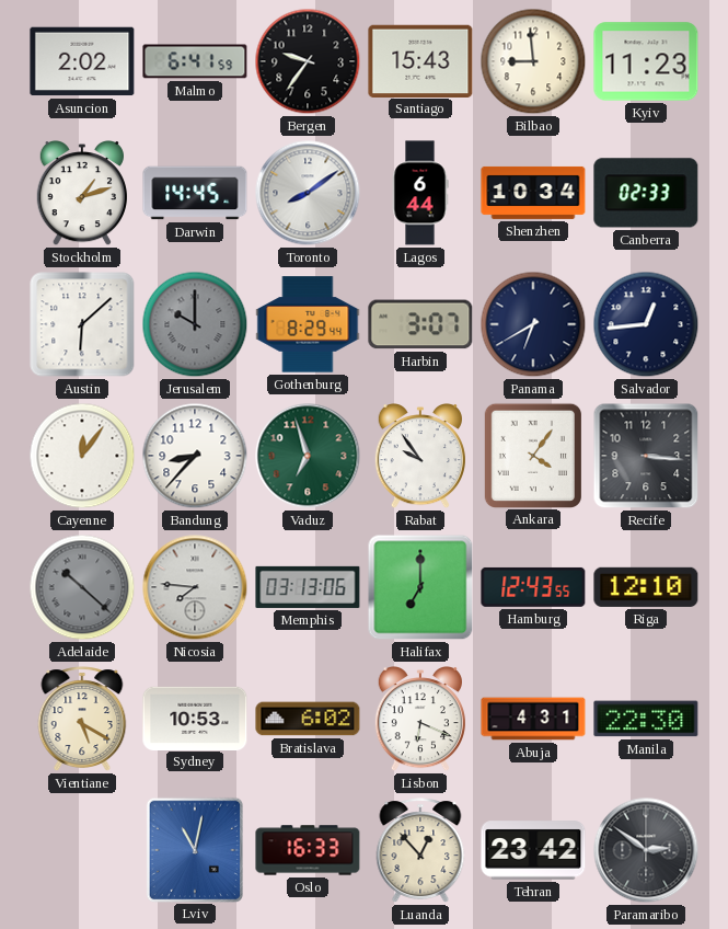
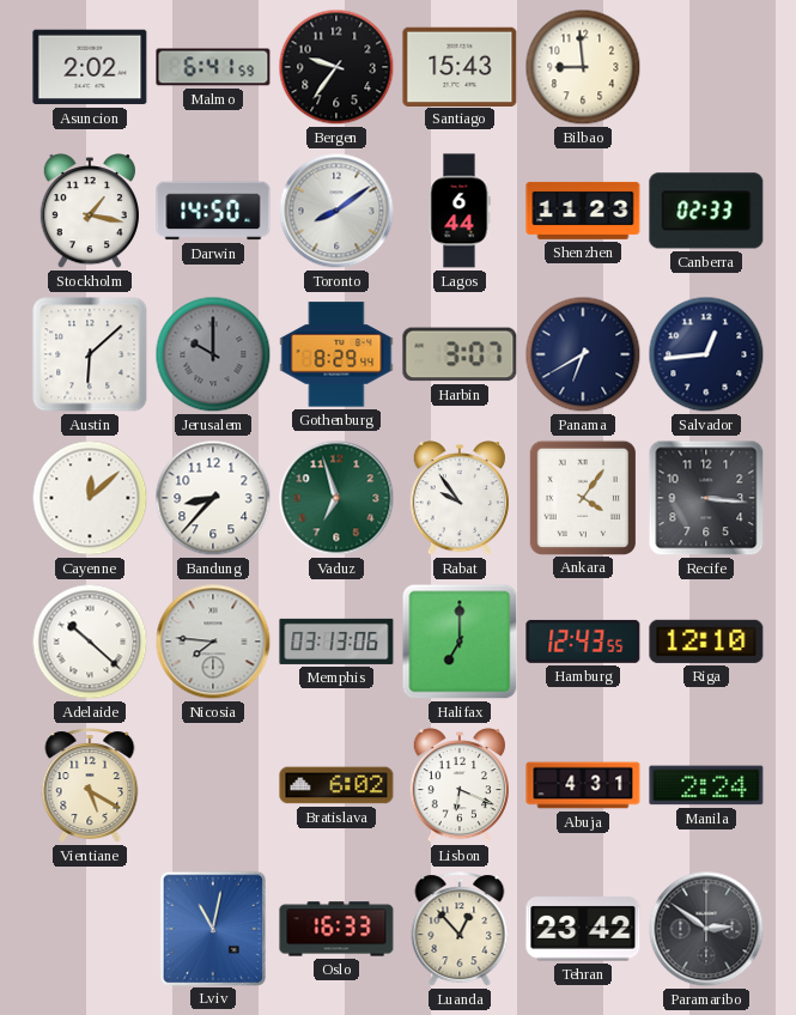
Kyiv: 11:23 -> none (646, 61)
Stockholm: 1:12 -> 1:17 (90, 212)
Darwin: 14:45 -> 14:50 (213, 211)
Shenzhen: 10:34 -> 11:23 (583, 211)
Cayenne: 12:06 -> 12:08 (90, 498)
Adelaide dial: grey -> white (90, 642)
Sydney: 10:53 -> none (195, 718)
Manila: 22:30 -> 2:24 (706, 785)
